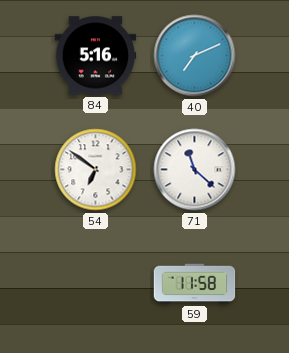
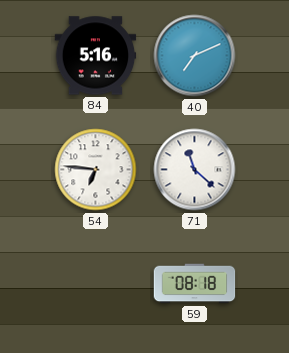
54: 6:51 -> 6:46 (96, 170)
59: 11:58 -> 08:18 (195, 284)
